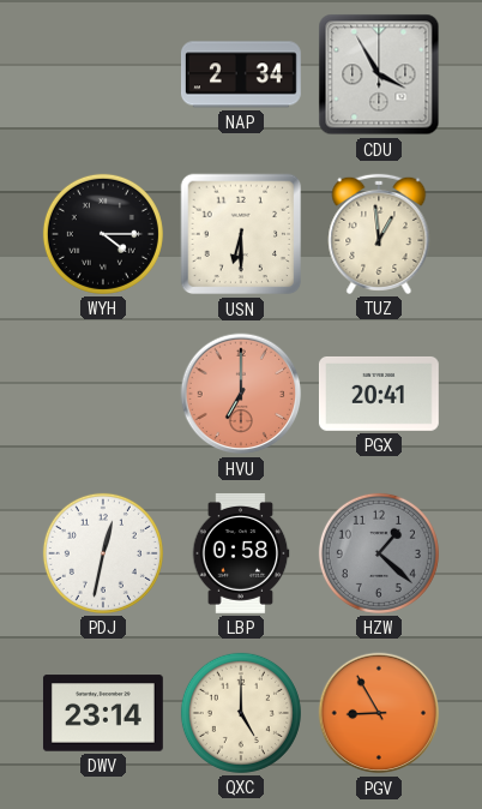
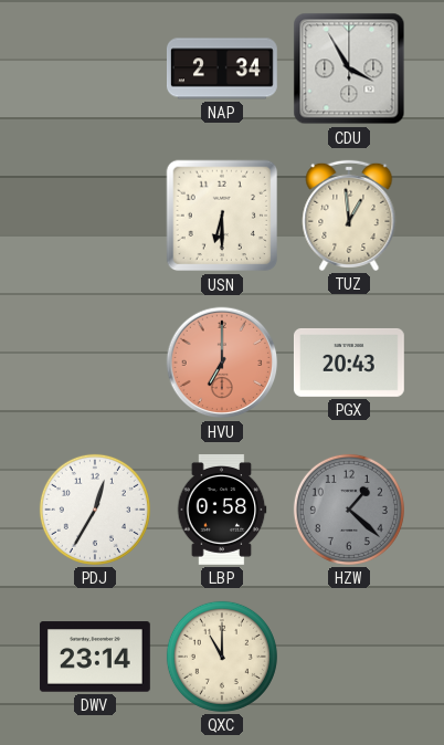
WYH: 4:15 -> none (103, 234)
PGX: 20:41 -> 20:43 (349, 363)
PDJ: 12:32 -> 12:35 (95, 510)
QXC: 5:00 -> 11:00 (222, 657)
PGV: 8:55 -> none (379, 713)
